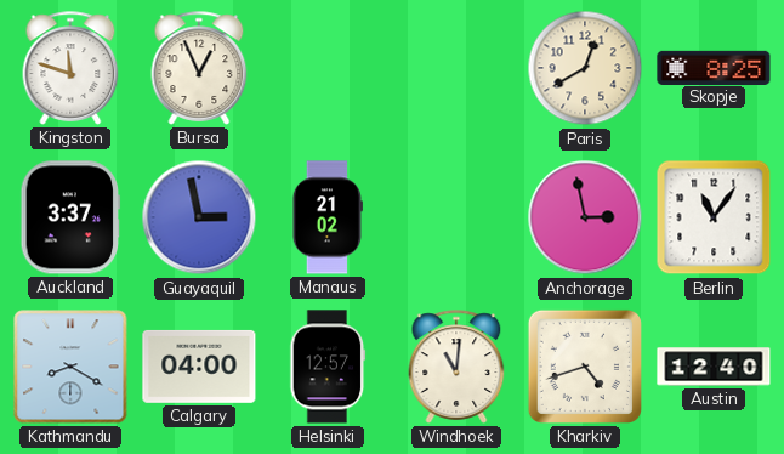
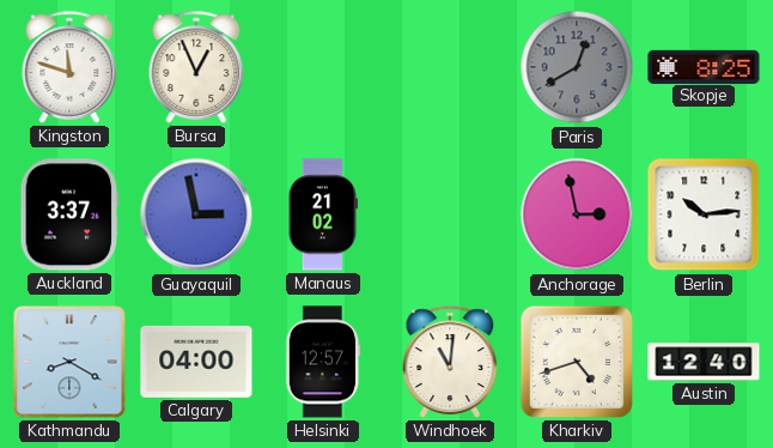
Paris dial: cream -> grey (577, 67)
Berlin: 11:06 -> 10:14 (704, 214)
